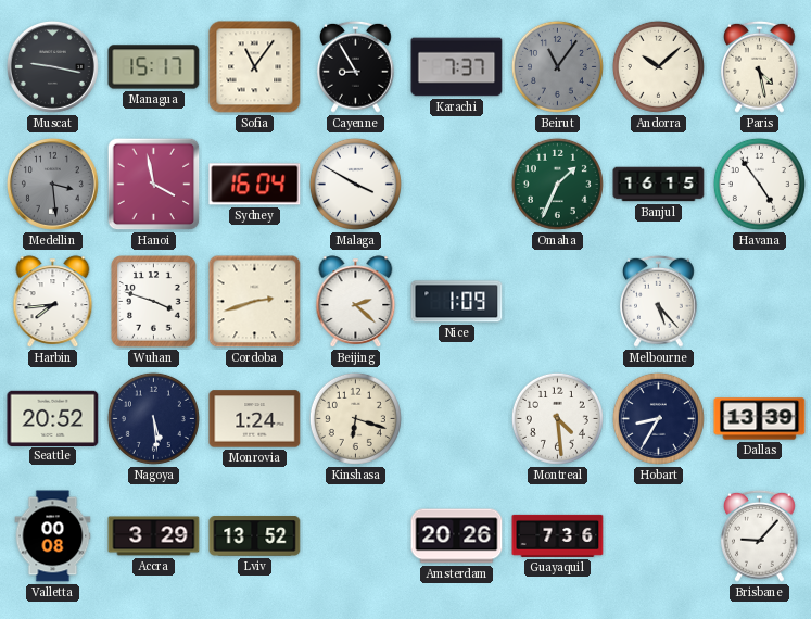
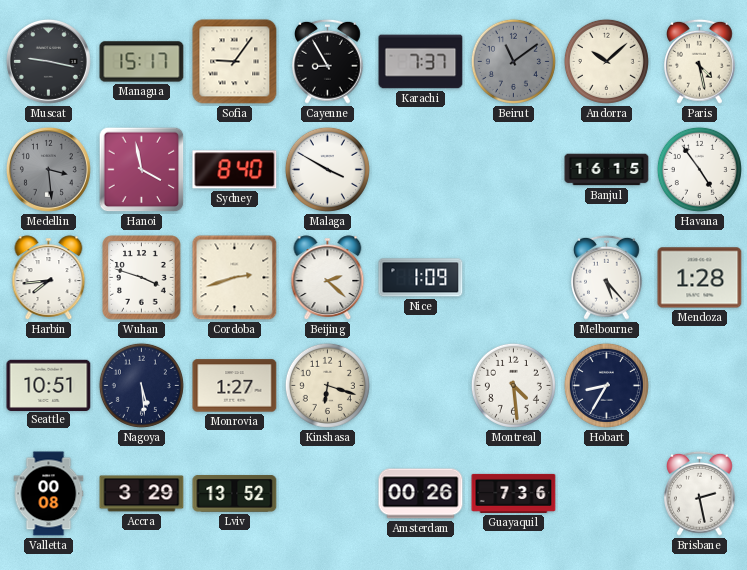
Sofia: 11:06 -> 9:06 (235, 62)
Beirut: 11:06 -> 11:09 (513, 61)
Sydney: 16:04 -> 8:40 (235, 170)
Omaha: 1:34 -> none (557, 184)
Mendoza: none -> 1:28 (700, 278)
Seattle: 20:52 -> 10:51 (49, 385)
Monrovia: 1:24 -> 1:27 (235, 386)
Dallas: 13:39 -> none (760, 419)
Amsterdam: 20:26 -> 00:26 (421, 494)
Brisbane: 9:07 -> 2:28 (700, 493)
